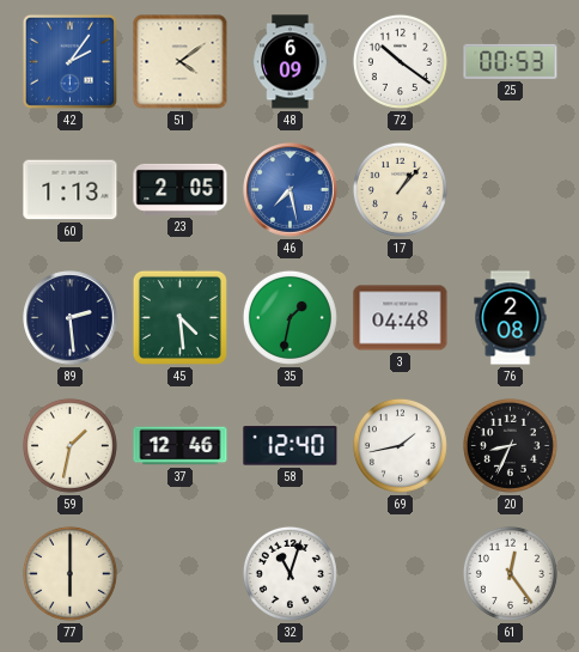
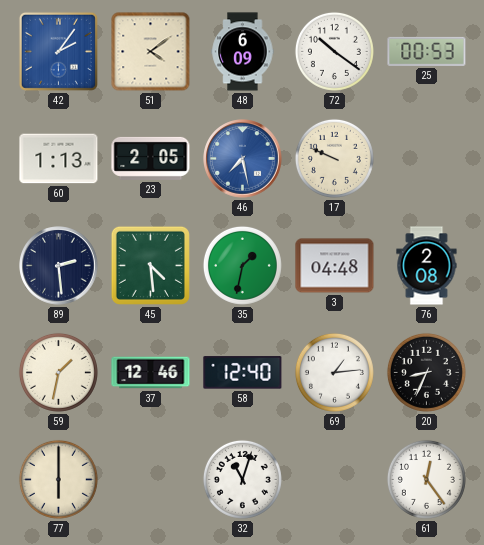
17: 1:07 -> 9:49 (334, 158)
69: 1:43 -> 1:14 (334, 372)
